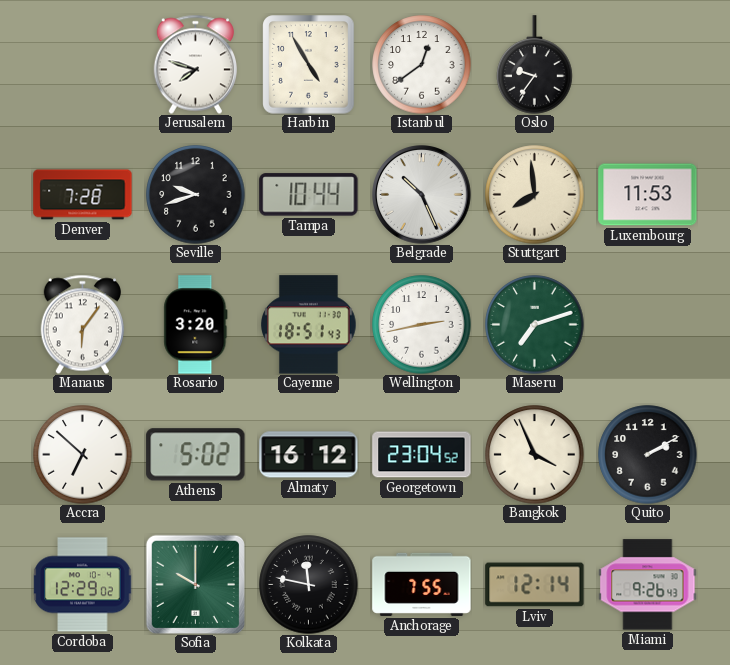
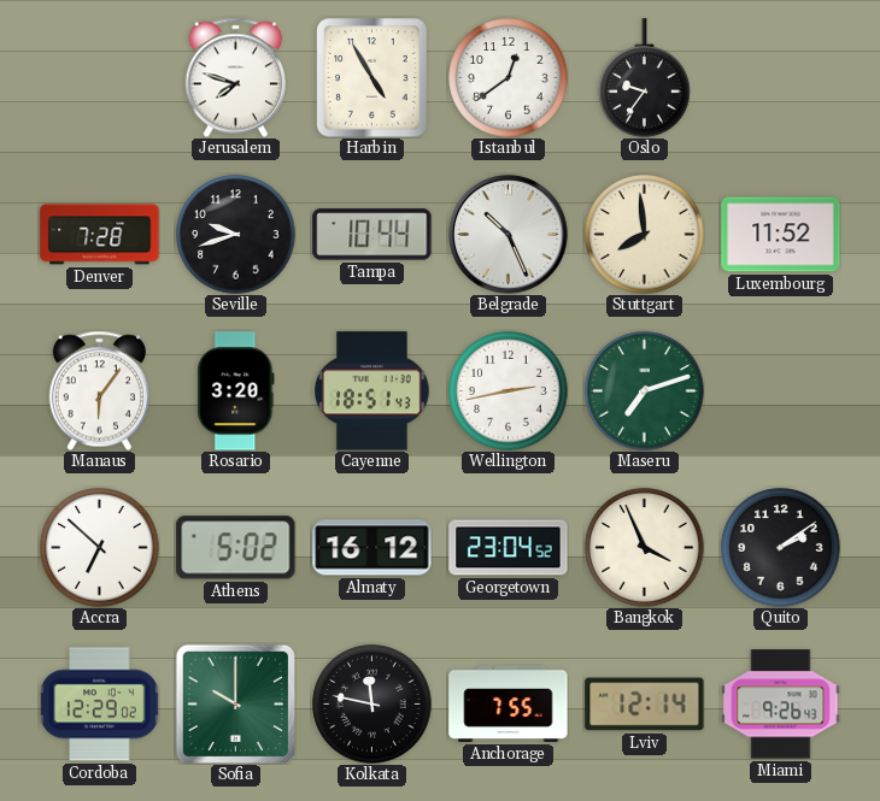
Luxembourg: 11:53 -> 11:52 (781, 235)
Quito: 2:10 -> 2:09 (781, 548)
